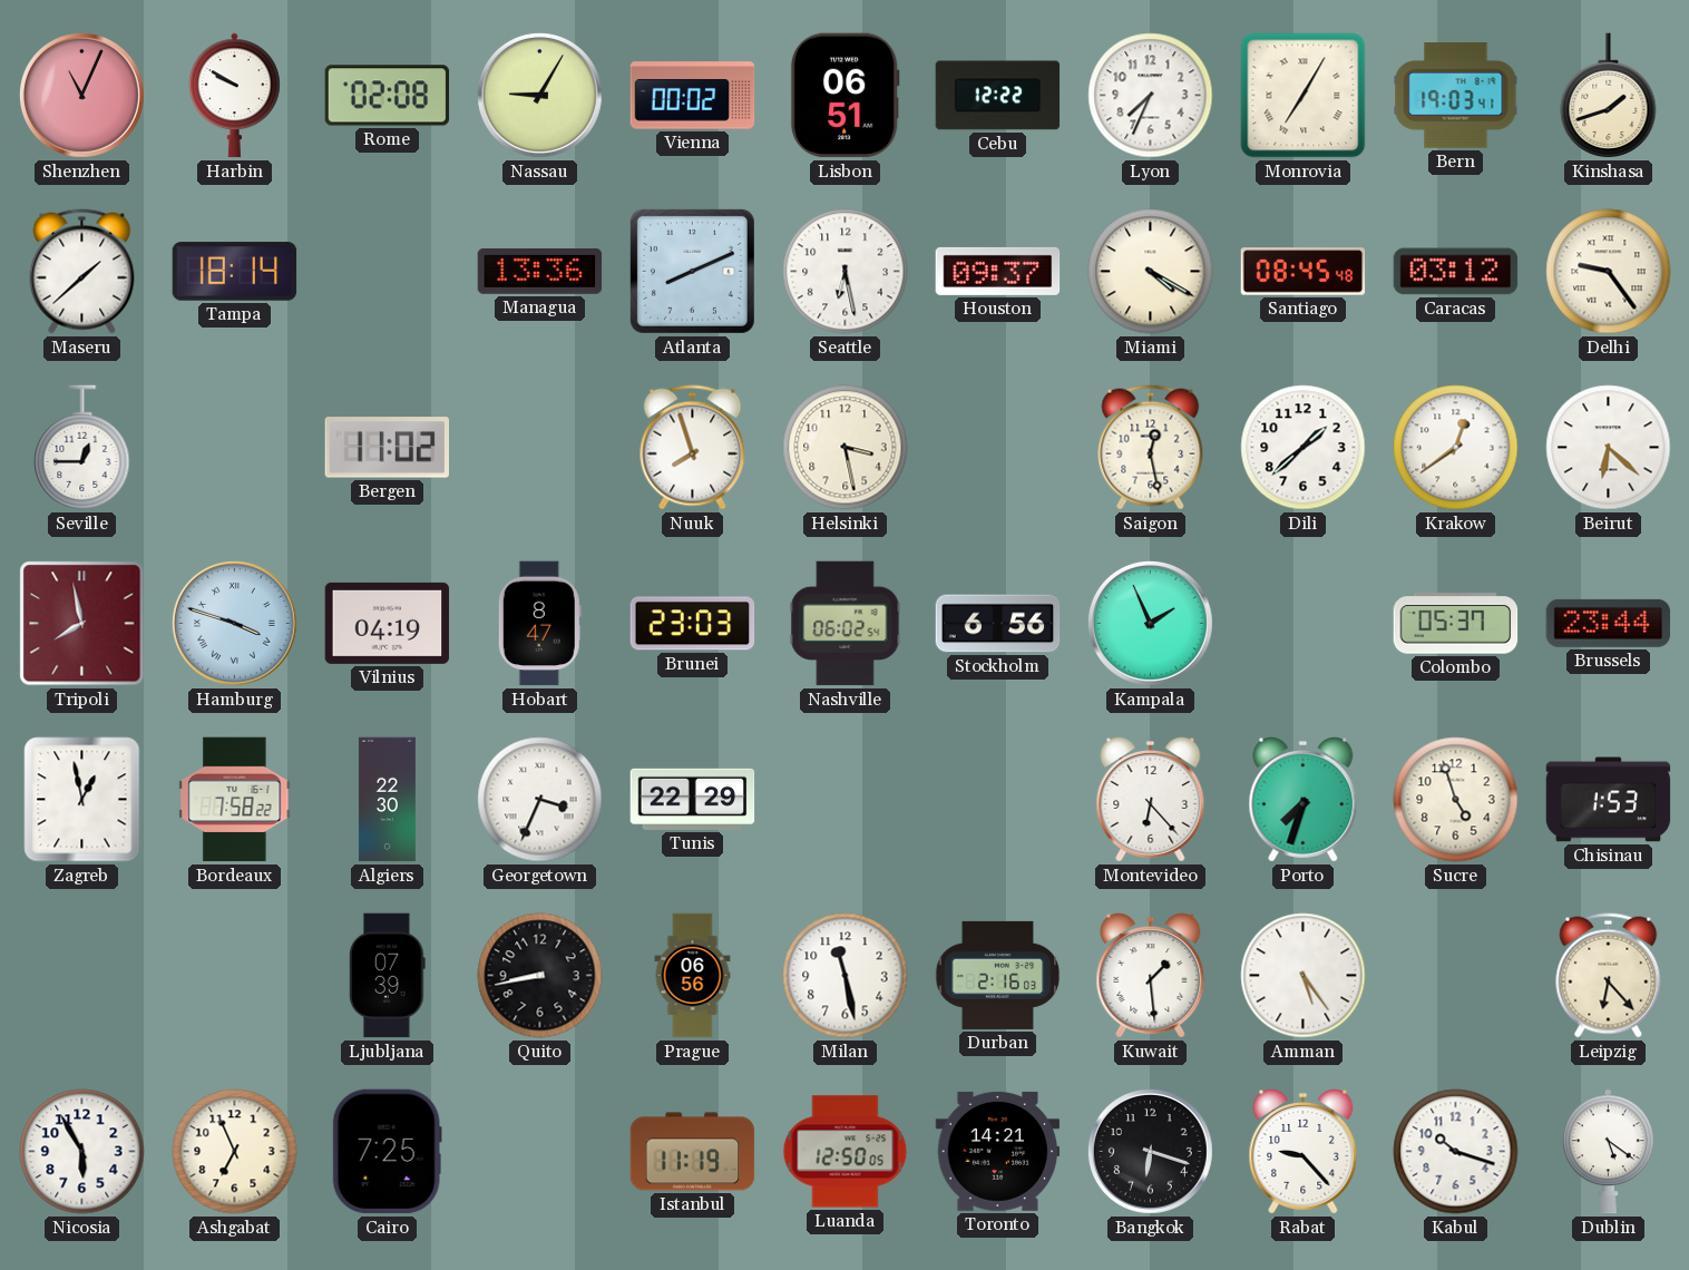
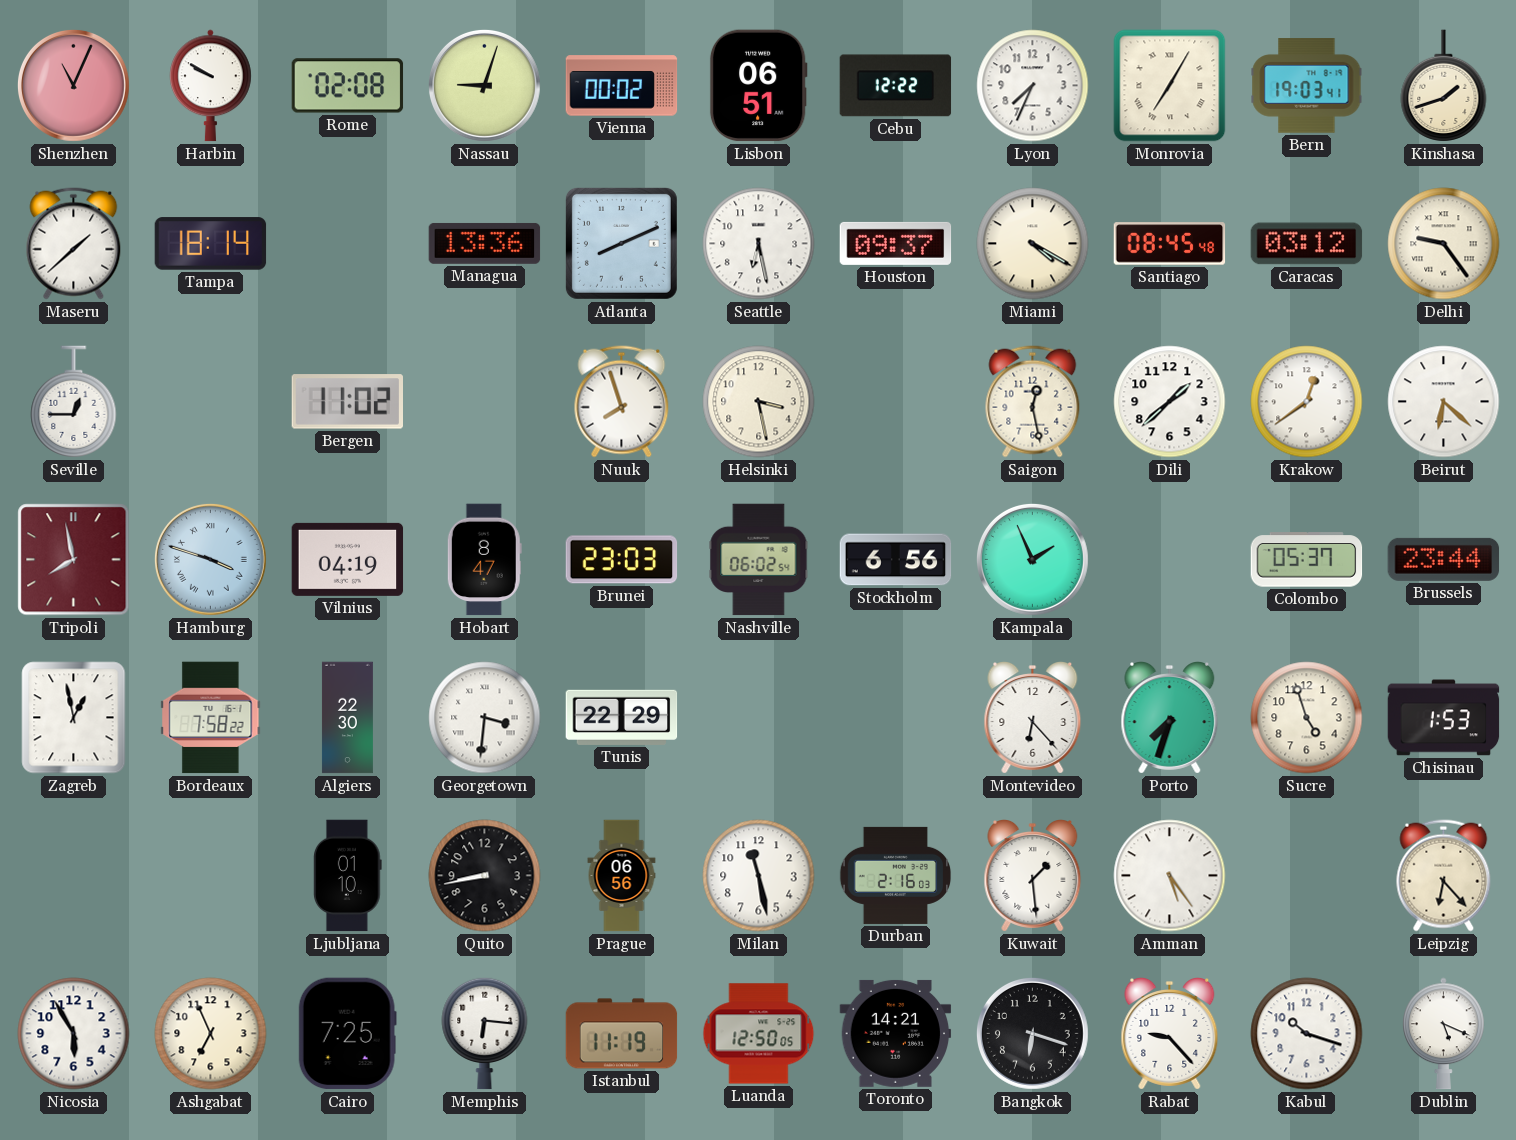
Nassau: 9:05 -> 9:03 (484, 85)
Georgetown: 3:34 -> 3:31 (485, 718)
Ljubljana: 07:39 -> 01:10 (348, 876)
Memphis: none -> 6:16 (485, 1033)
Dublin: 5:21 -> 5:19 (1444, 1034)
